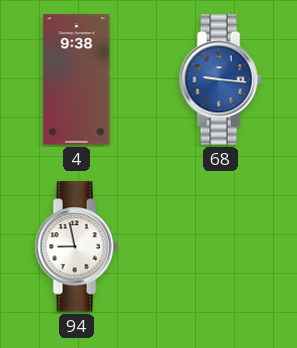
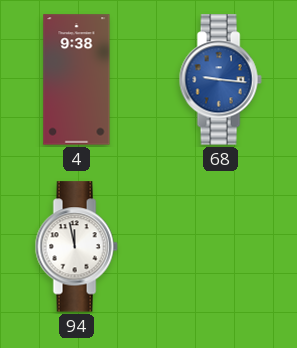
94: 8:58 -> 11:58 (76, 247)
